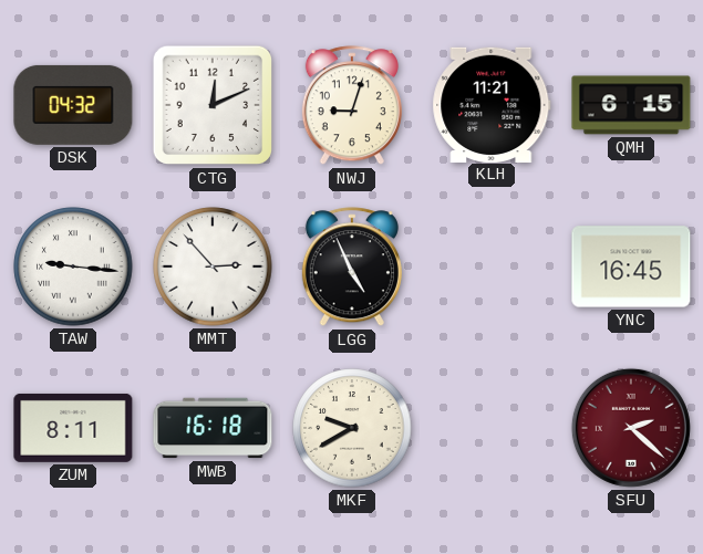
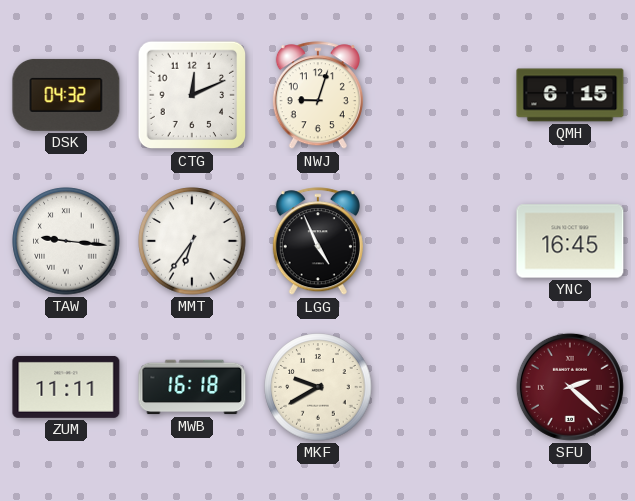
KLH: 11:21 -> none (492, 104)
MMT: 2:53 -> 6:36 (192, 241)
ZUM: 8:11 -> 11:11 (66, 387)
